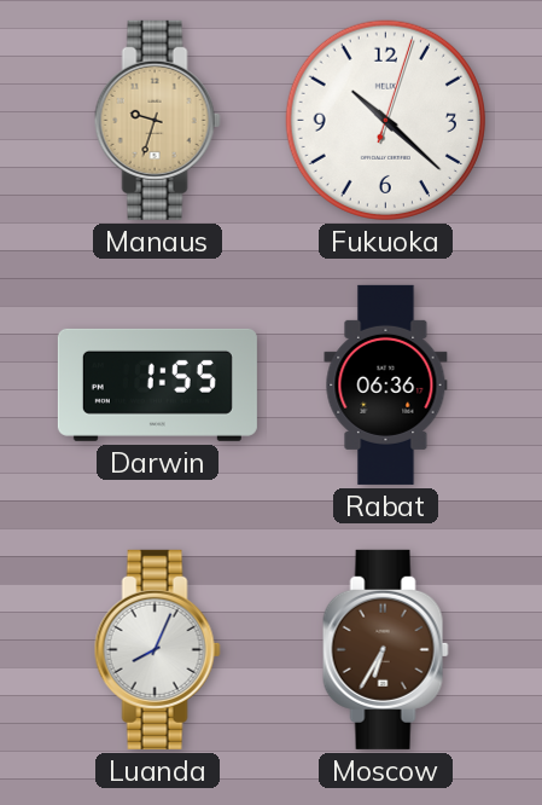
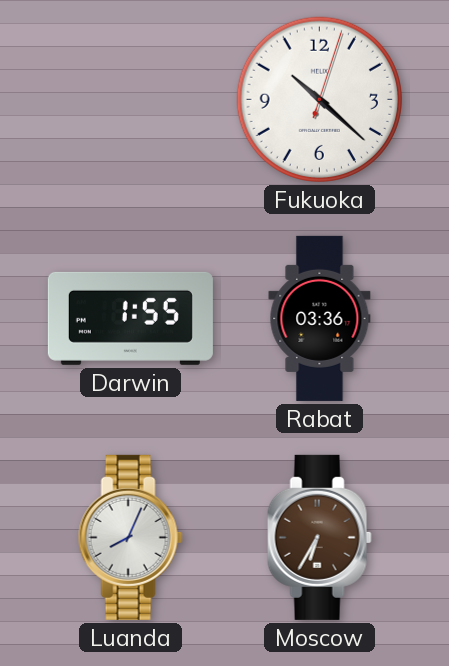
Manaus: 9:33 -> none (157, 120)
Rabat: 06:36 -> 03:36 (320, 318)
